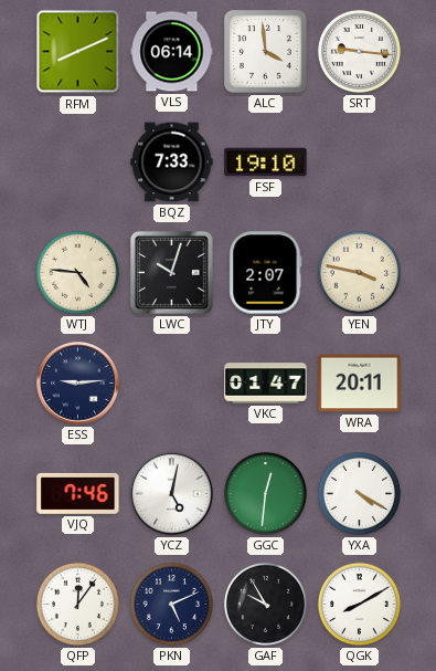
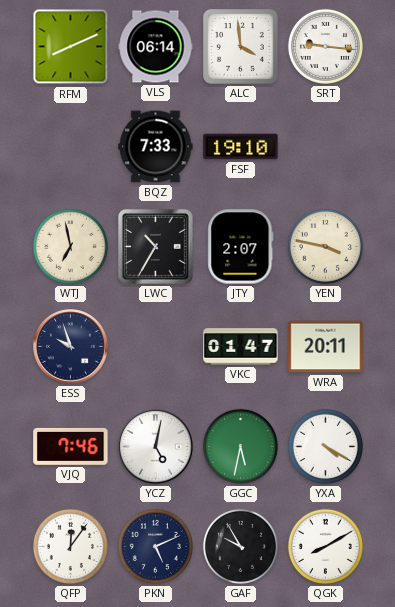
WTJ: 4:46 -> 6:58 (70, 246)
LWC: 10:03 -> 10:35 (155, 246)
ESS: 9:14 -> 9:57 (71, 347)
GGC: 12:31 -> 5:32 (240, 446)
